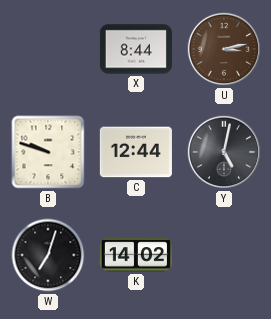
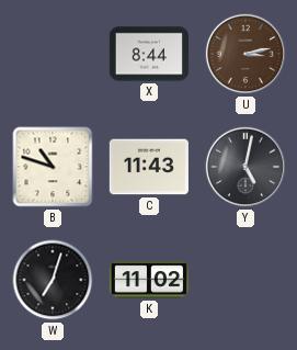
B: 9:48 -> 10:48 (53, 167)
C: 12:44 -> 11:43 (149, 167)
K: 14:02 -> 11:02 (149, 280)
